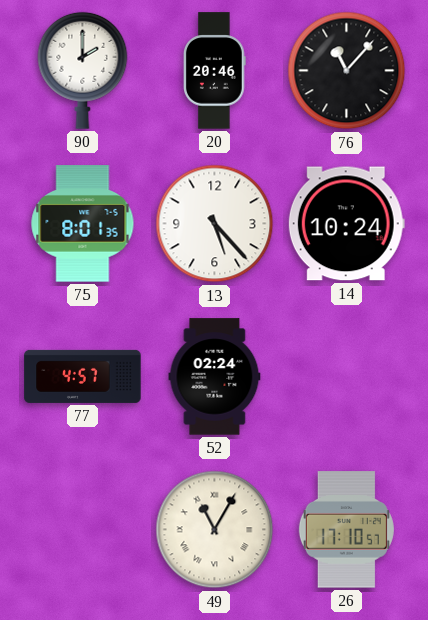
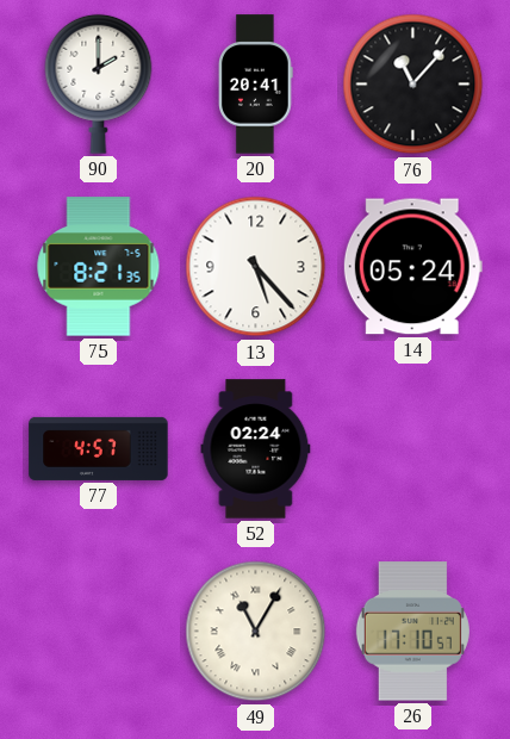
20: 20:46 -> 20:41 (256, 85)
75: 8:01 -> 8:21 (99, 267)
14: 10:24 -> 05:24 (412, 267)
